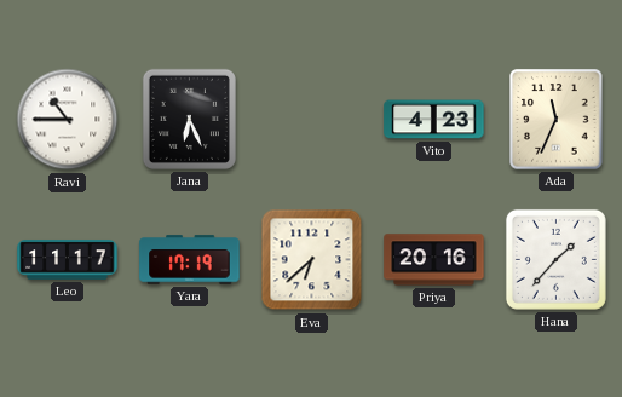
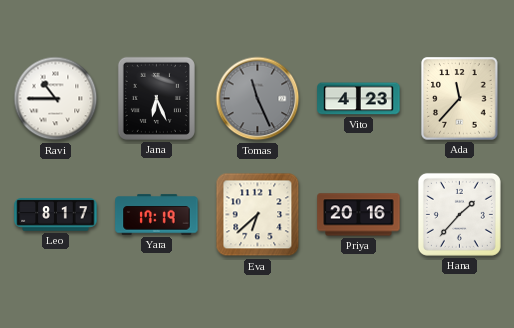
Tomas: none -> 11:26 (258, 99)
Ada: 11:34 -> 11:37 (460, 99)
Leo: 11:17 -> 8:17 (56, 215)
